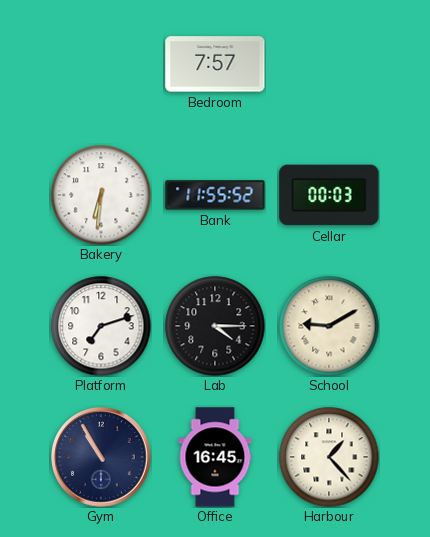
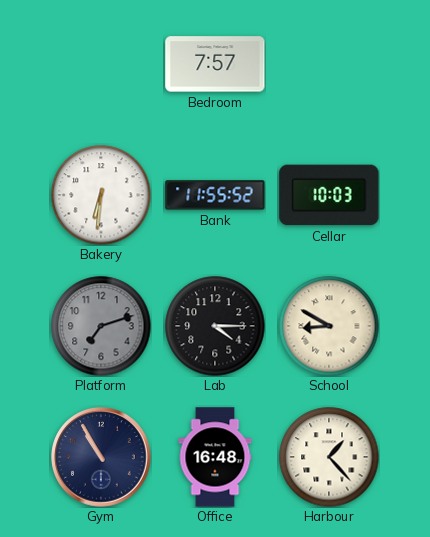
Cellar: 00:03 -> 10:03 (329, 195)
Platform dial: white -> grey (101, 326)
School: 9:10 -> 8:50 (329, 326)
Office: 16:45 -> 16:48 (215, 457)
